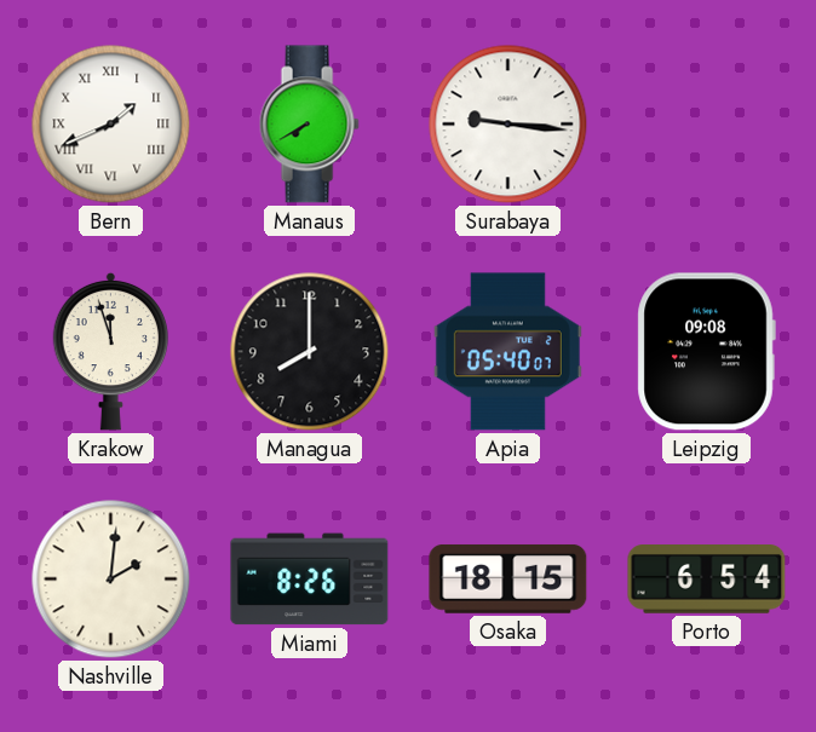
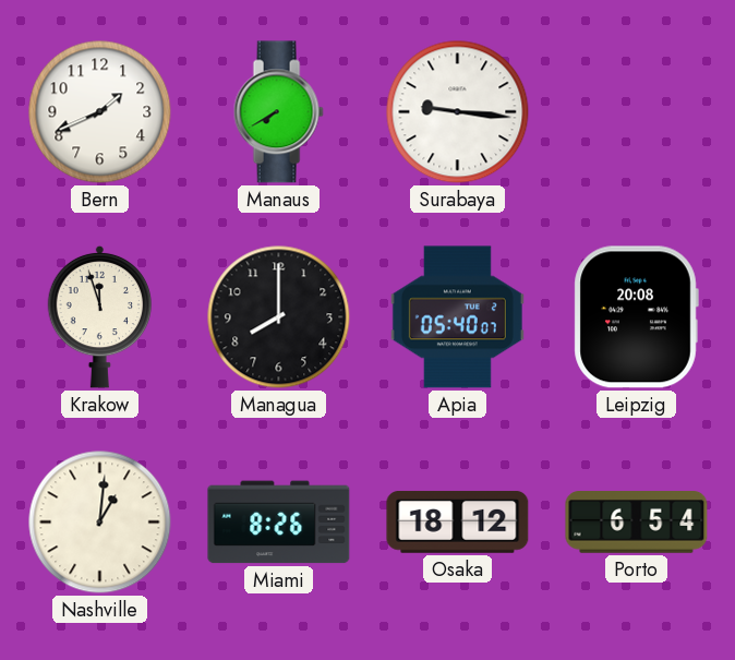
Bern numerals: Roman -> Arabic (100, 112)
Leipzig: 09:08 -> 20:08 (636, 317)
Nashville: 2:01 -> 1:01 (100, 523)
Osaka: 18:15 -> 18:12 (458, 521)
